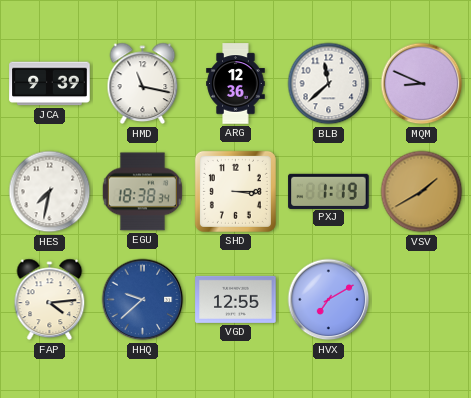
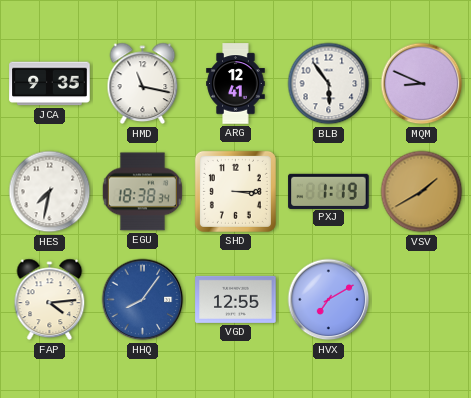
JCA: 9:39 -> 9:35 (50, 84)
ARG: 12:36 -> 12:41 (236, 84)
BLB: 11:38 -> 5:54 (329, 84)
HHQ: 9:38 -> 8:06 (143, 300)
